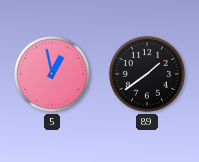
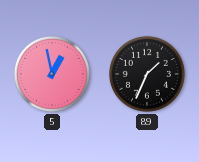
89: 1:39 -> 1:34 (147, 74)
